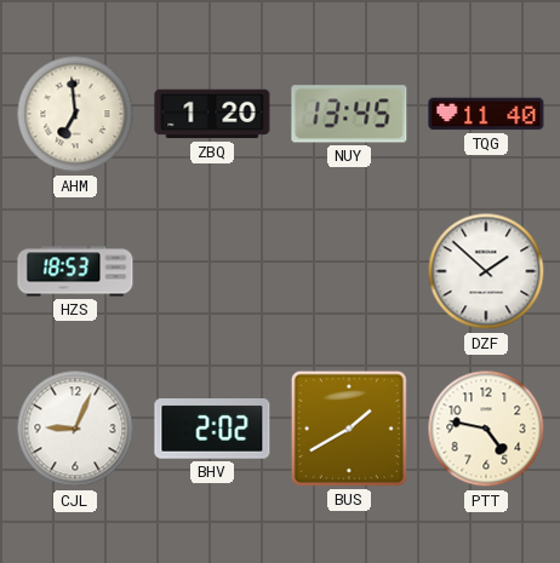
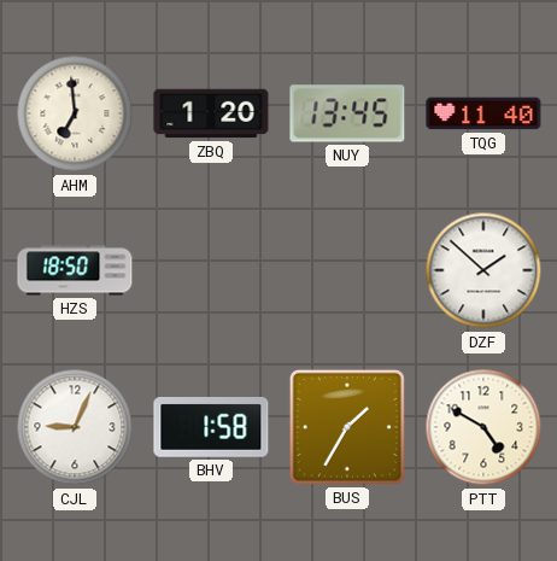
HZS: 18:53 -> 18:50 (75, 270)
BHV: 2:02 -> 1:58 (211, 428)
BUS: 1:40 -> 1:35 (347, 427)
PTT: 4:47 -> 4:50 (483, 427)
